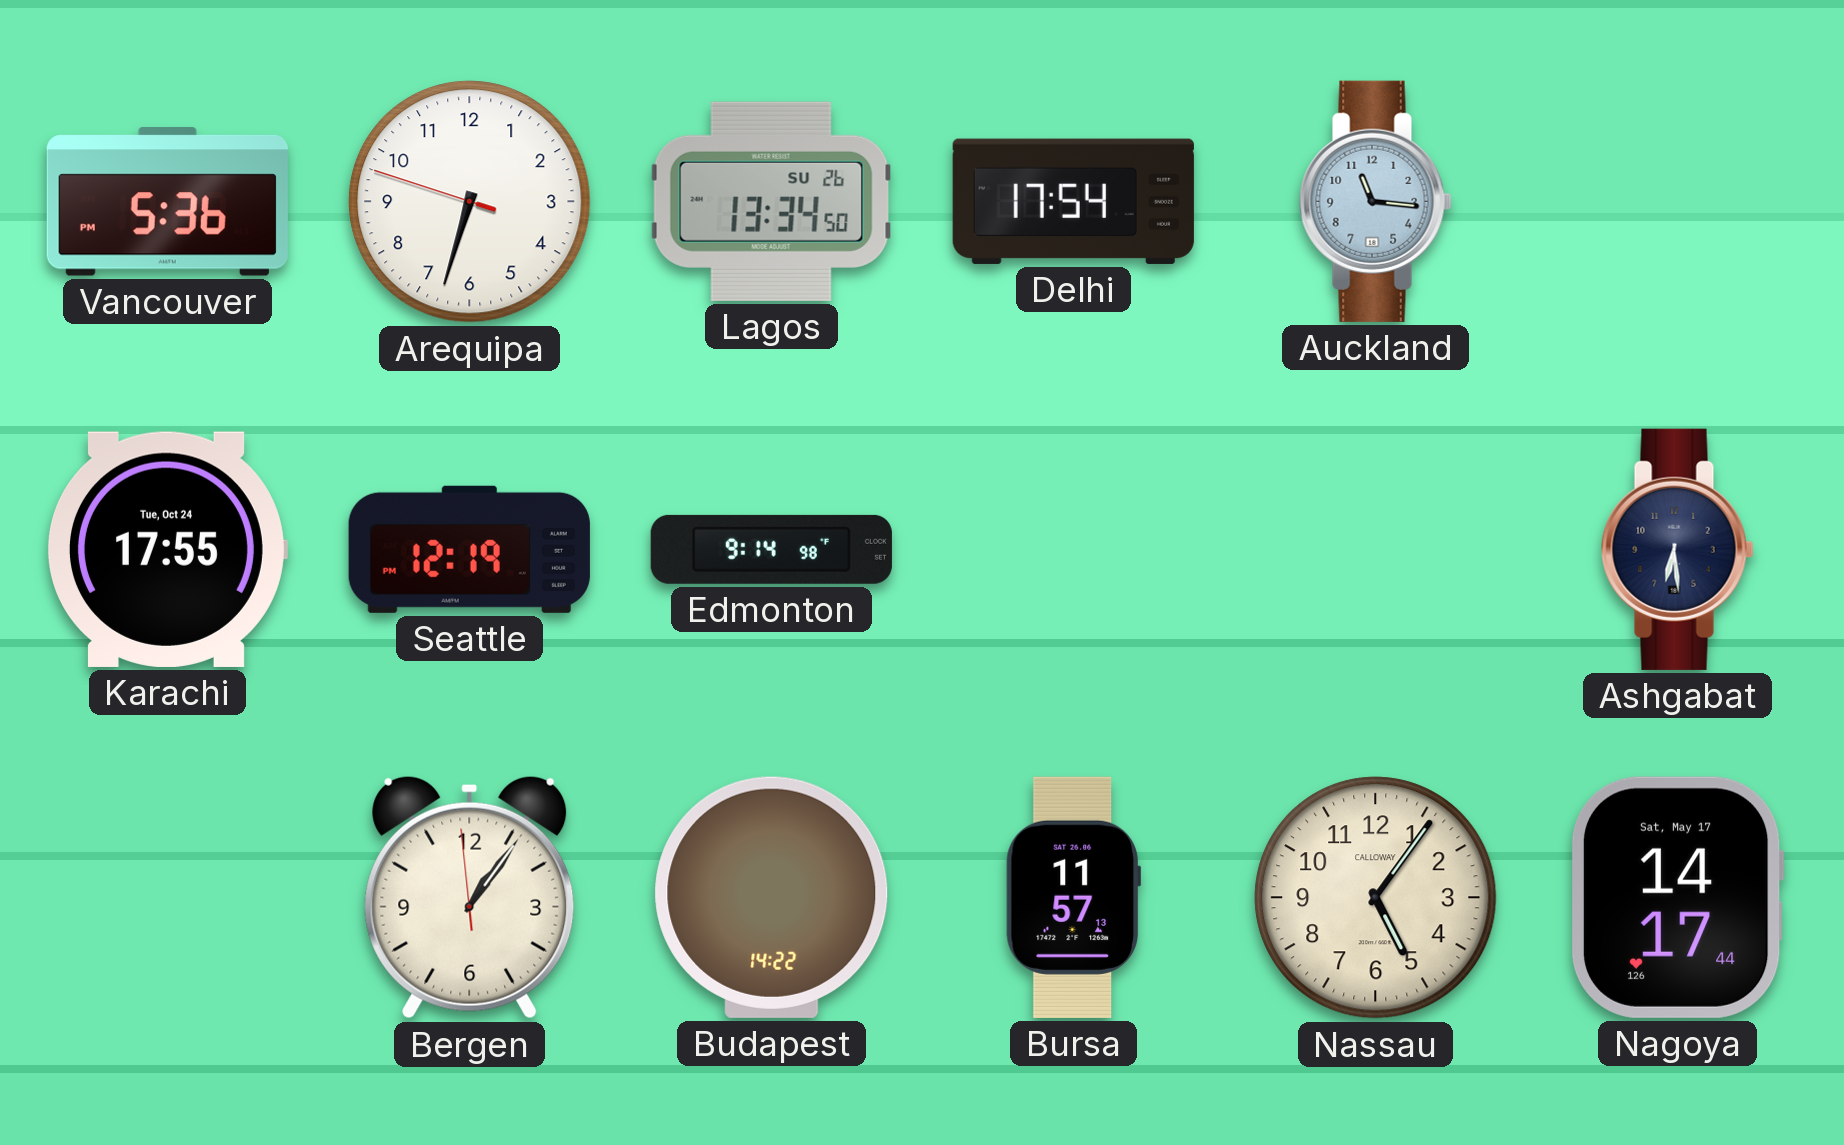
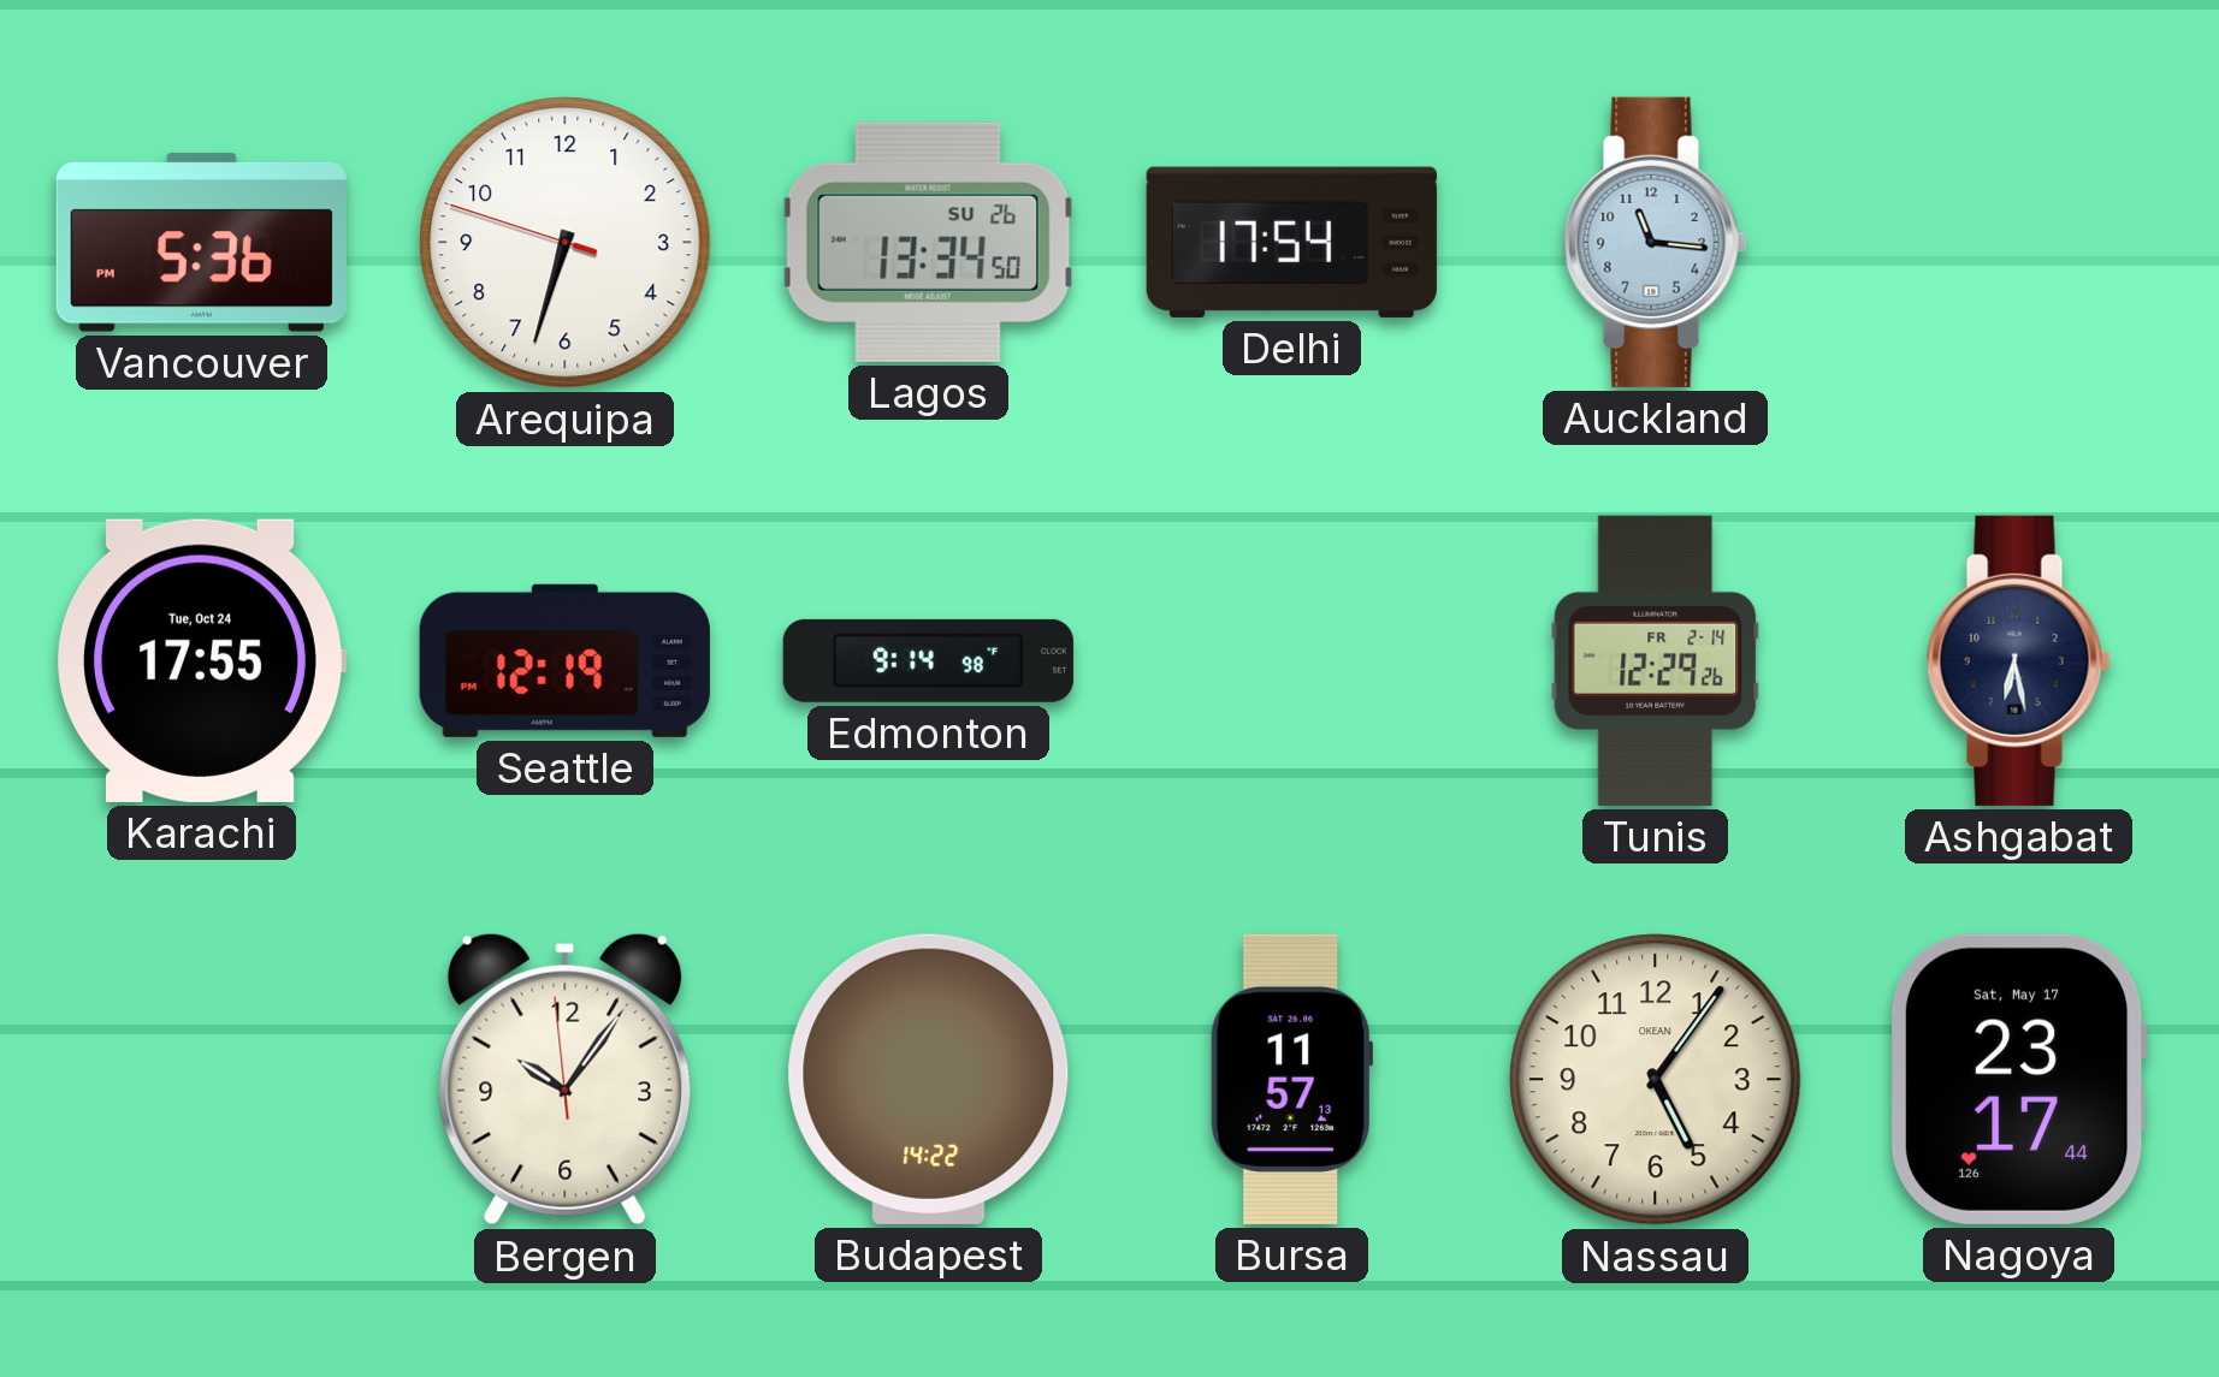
Tunis: none -> 12:29 (1656, 660)
Ashgabat: 6:29 -> 6:28 (2019, 660)
Bergen: 1:05 -> 10:05 (566, 1079)
Nassau brand: CALLOWAY -> OKEAN (1656, 1080)
Nagoya: 14:17 -> 23:17 (2018, 1079)
